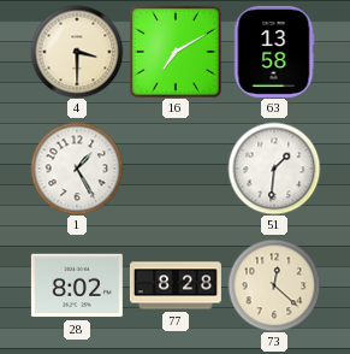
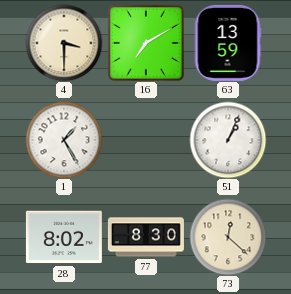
63: 13:58 -> 13:59 (228, 43)
51: 1:31 -> 1:04 (228, 140)
77: 8:28 -> 8:30 (146, 237)
